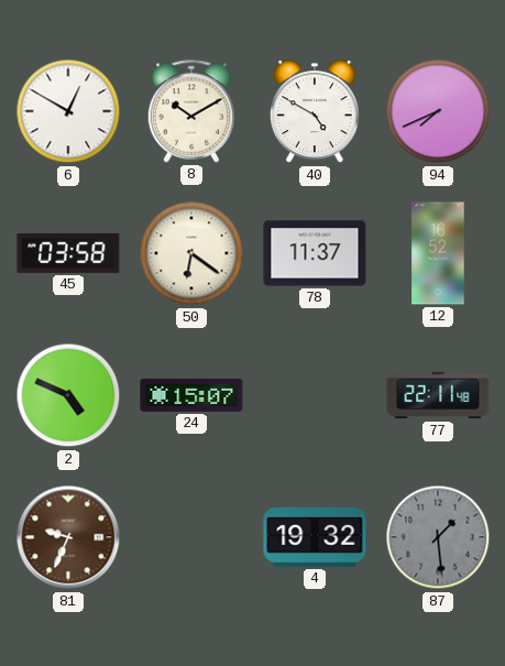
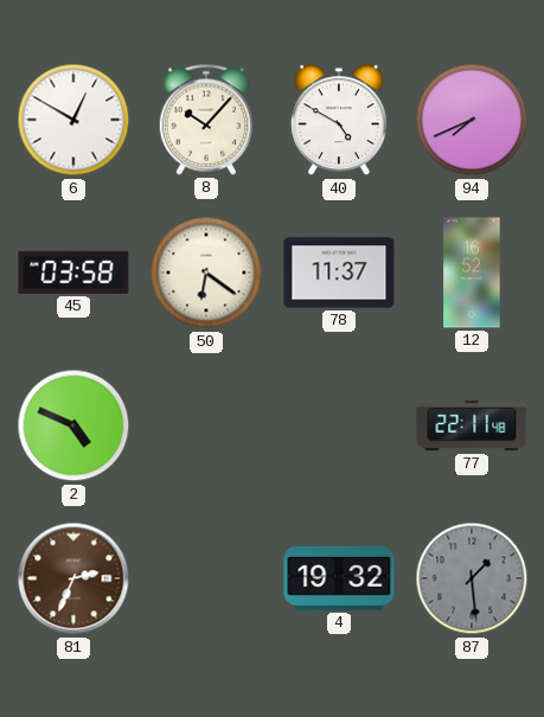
8: 10:10 -> 10:07 (206, 120)
24: 15:07 -> none (191, 395)
81: 9:34 -> 2:34 (73, 578)
